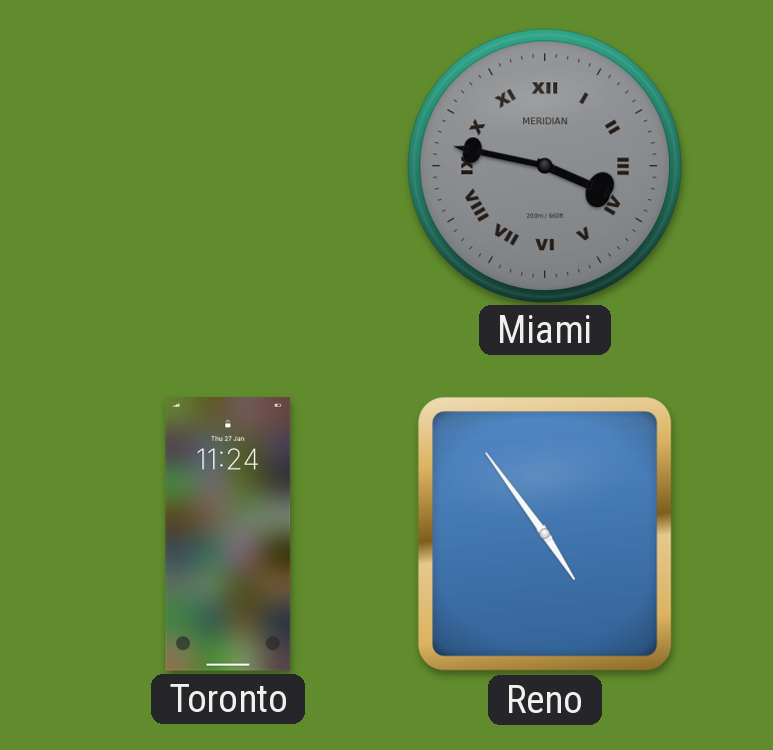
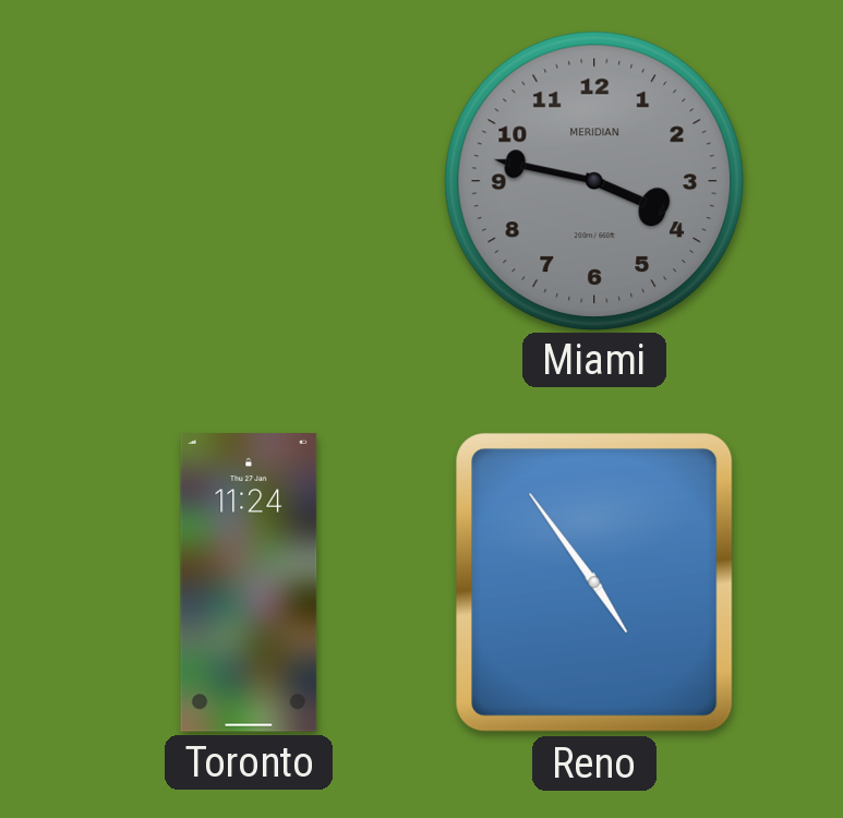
Miami numerals: Roman -> Arabic (593, 180)
